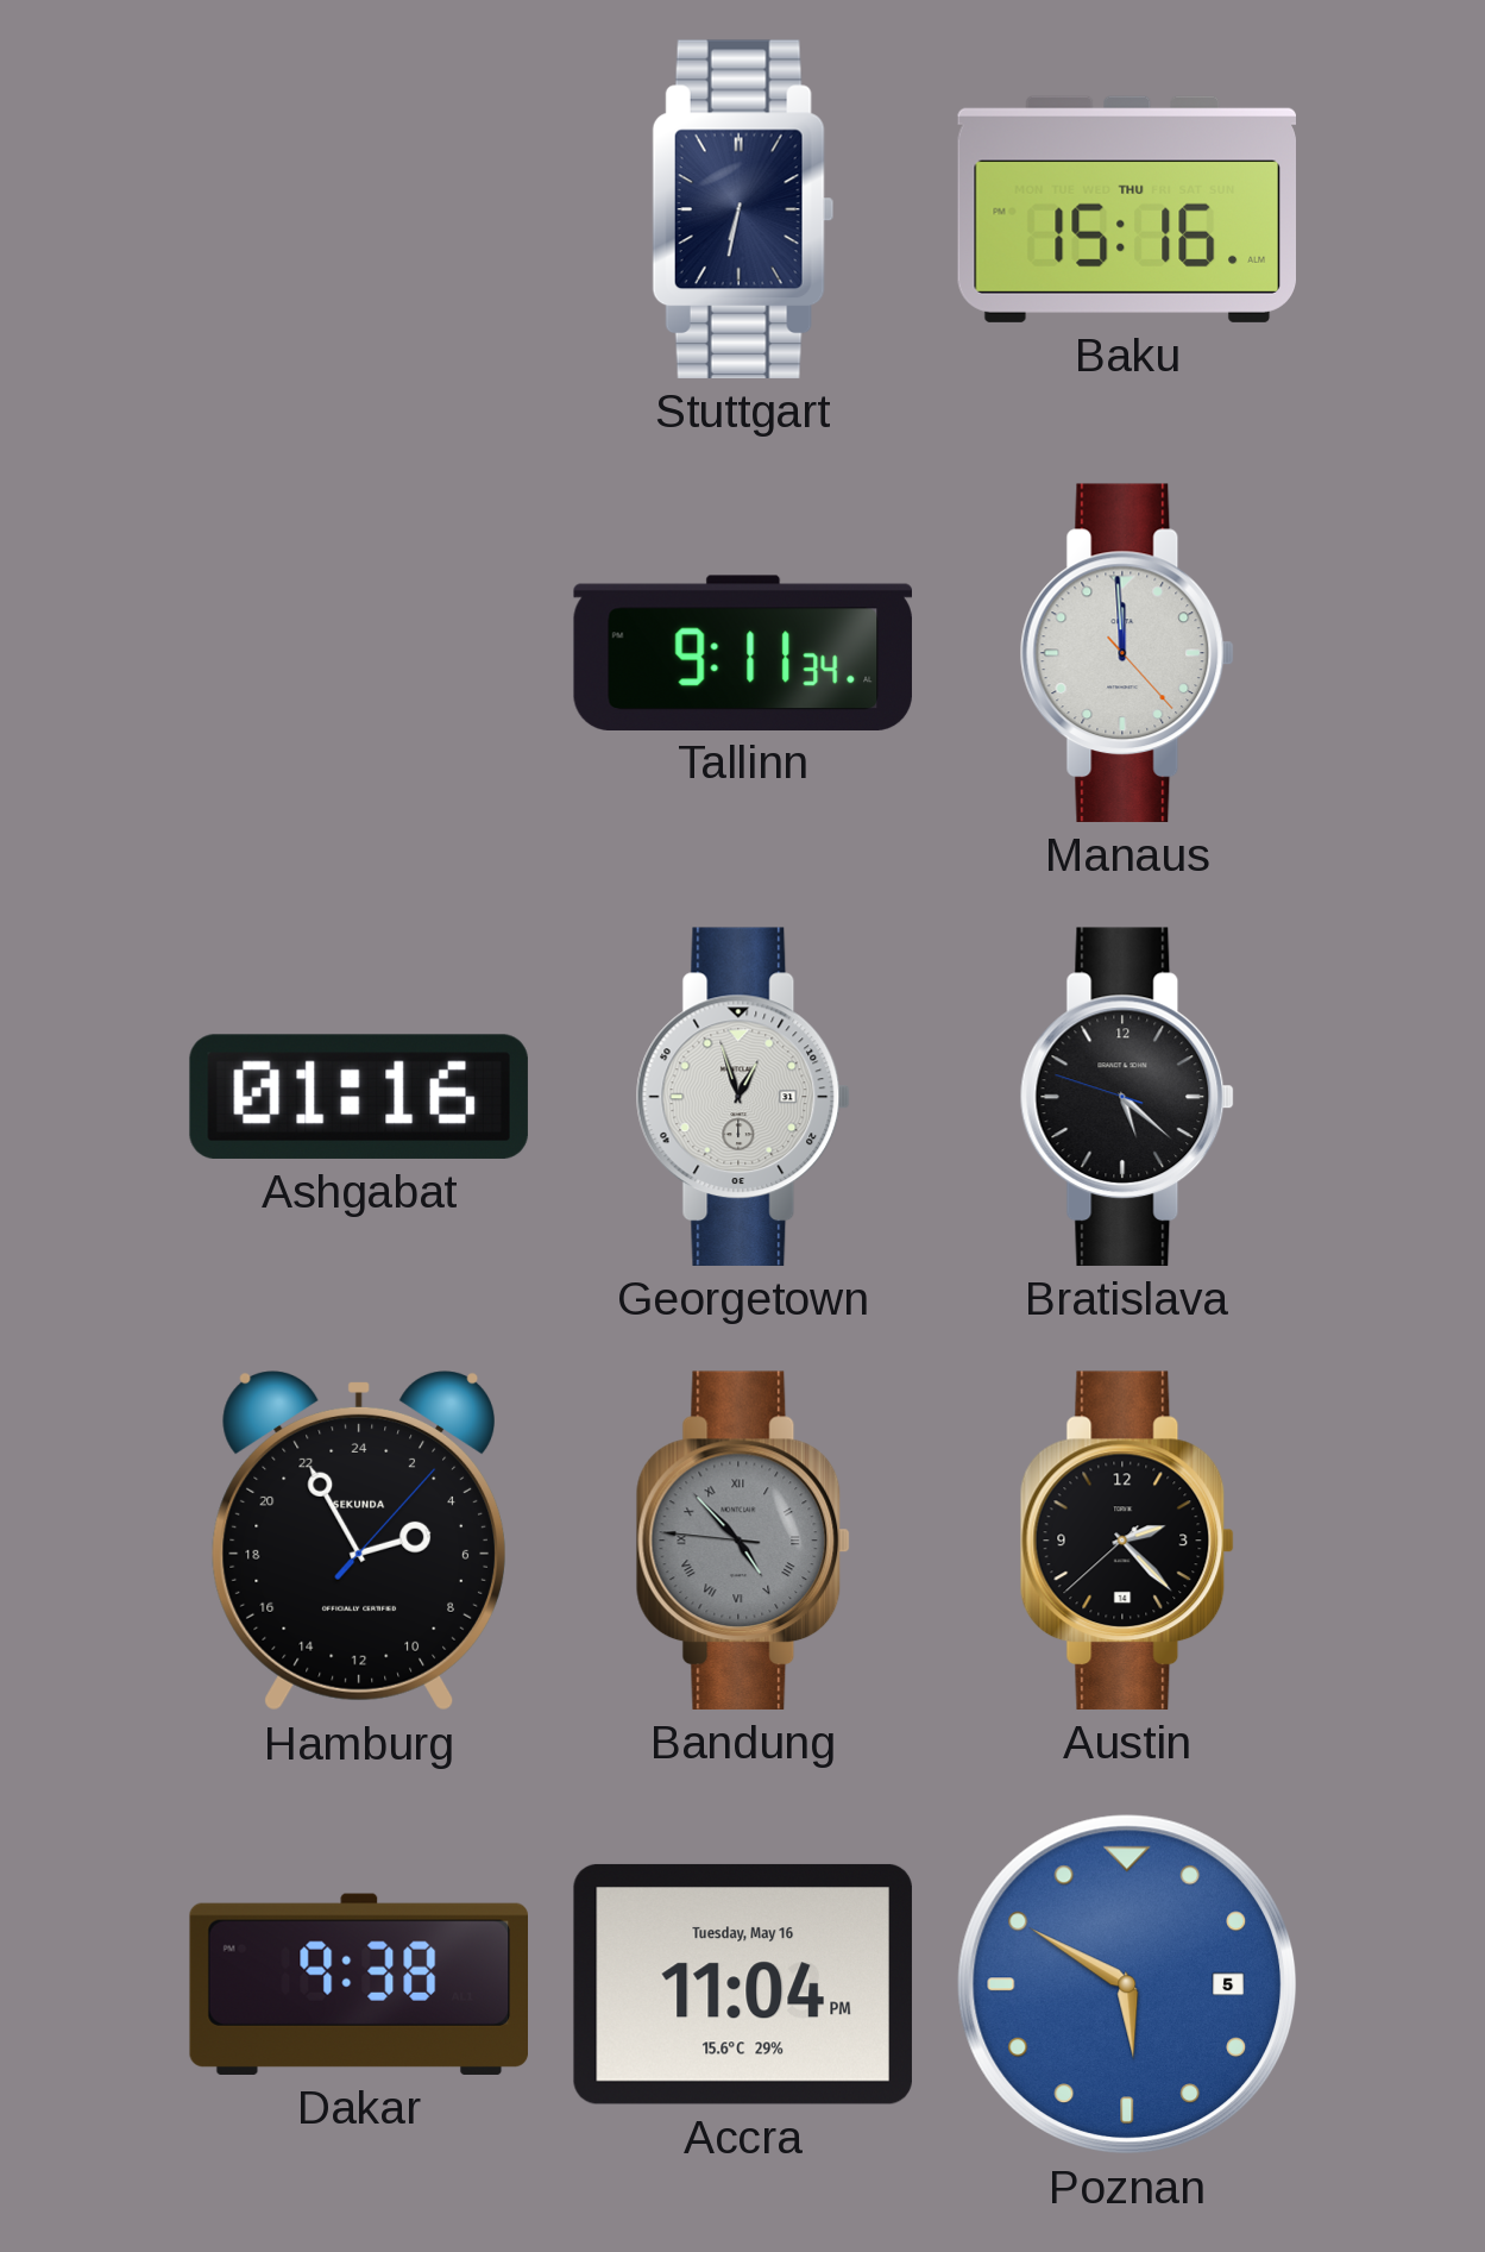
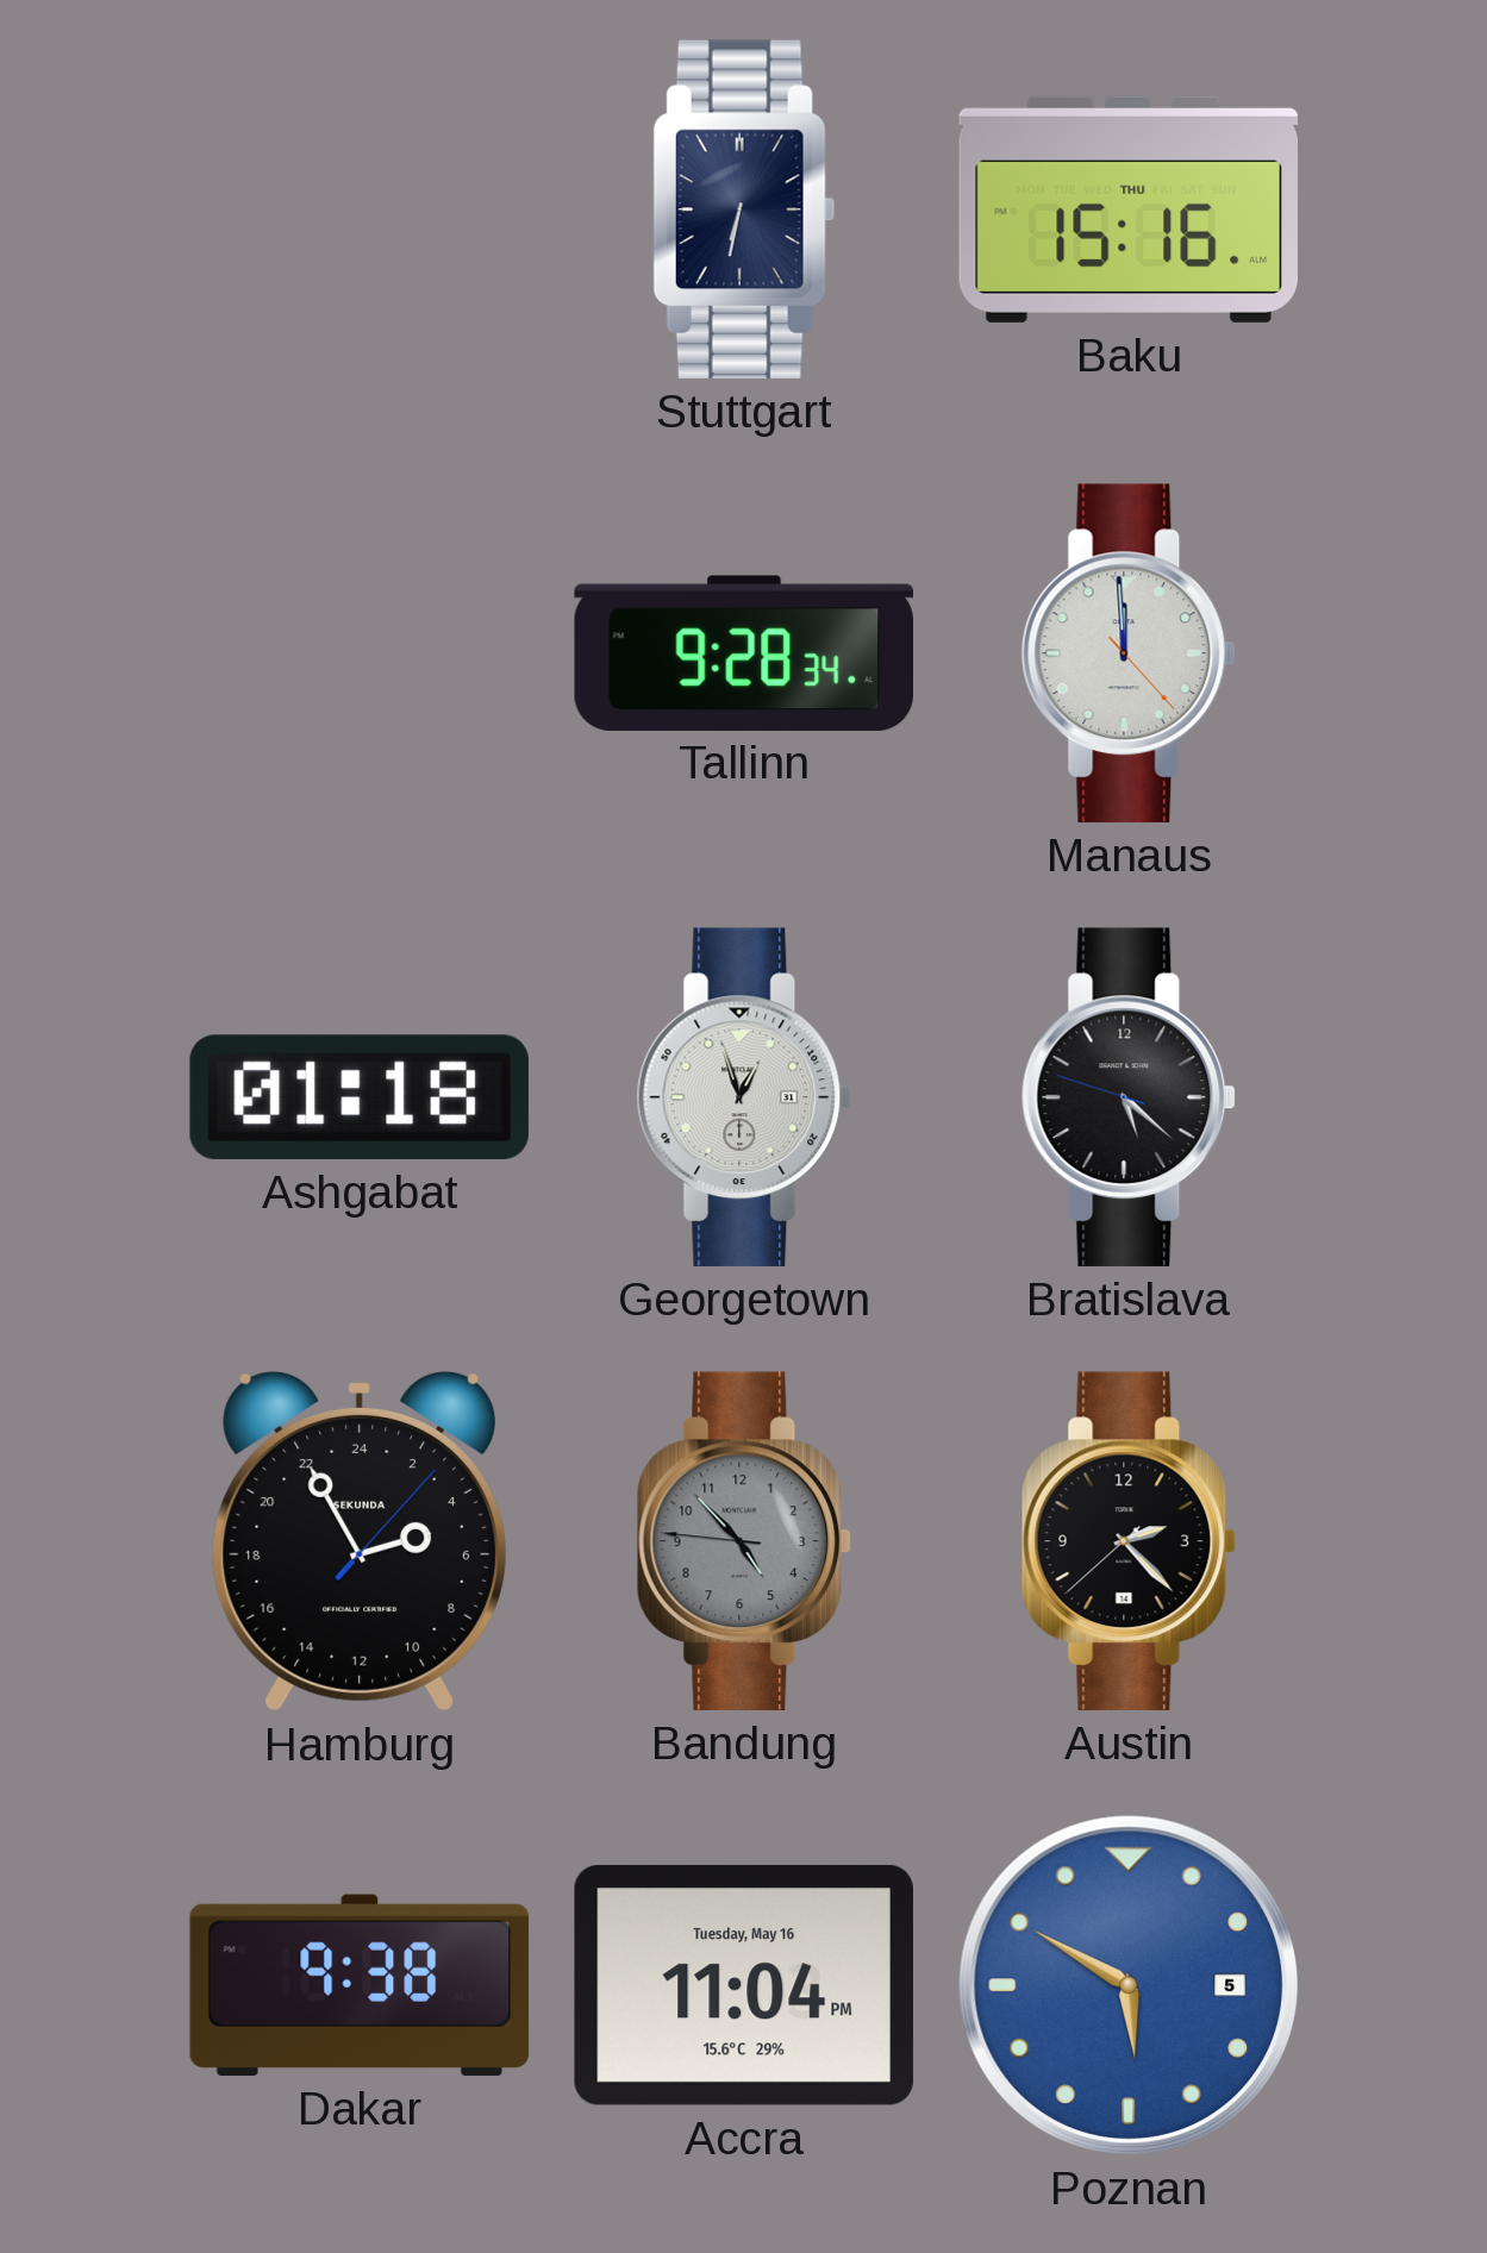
Tallinn: 9:11 -> 9:28 (744, 652)
Ashgabat: 01:16 -> 01:18 (360, 1097)
Bandung numerals: Roman -> Arabic (744, 1541)
